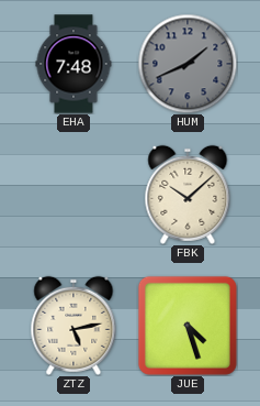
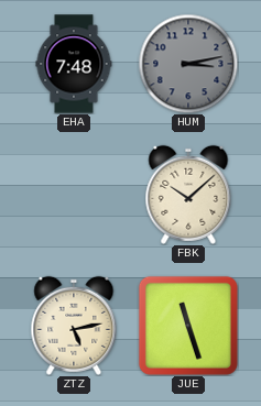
HUM: 1:41 -> 3:13 (188, 64)
JUE: 4:27 -> 11:27 (188, 326)
